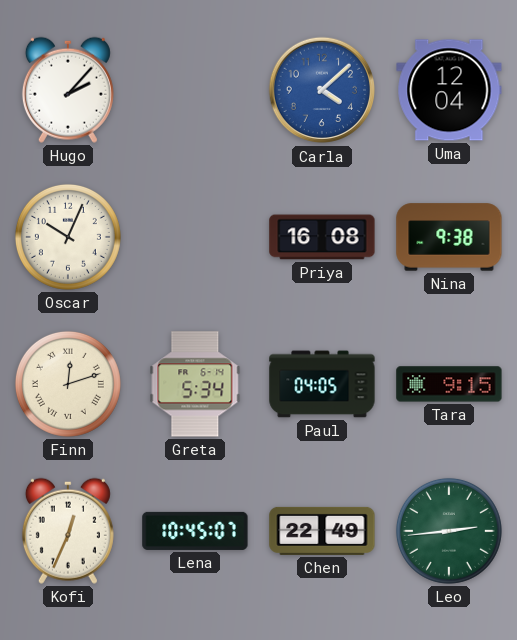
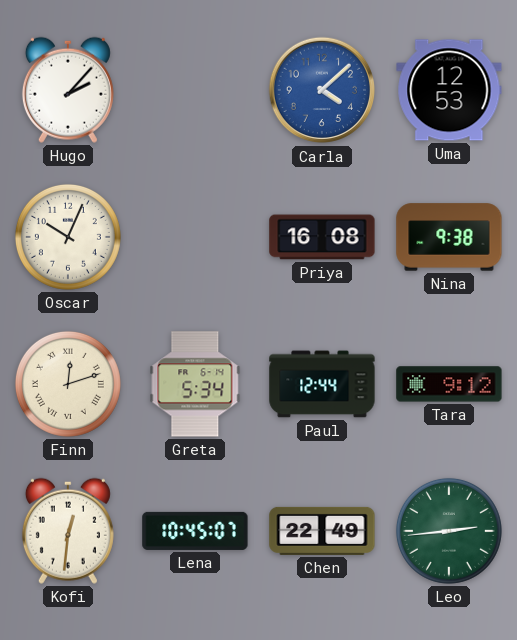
Uma: 12:04 -> 12:53 (449, 90)
Paul: 04:05 -> 12:44 (322, 384)
Tara: 9:15 -> 9:12 (449, 384)
Kofi: 12:34 -> 12:31 (68, 531)
